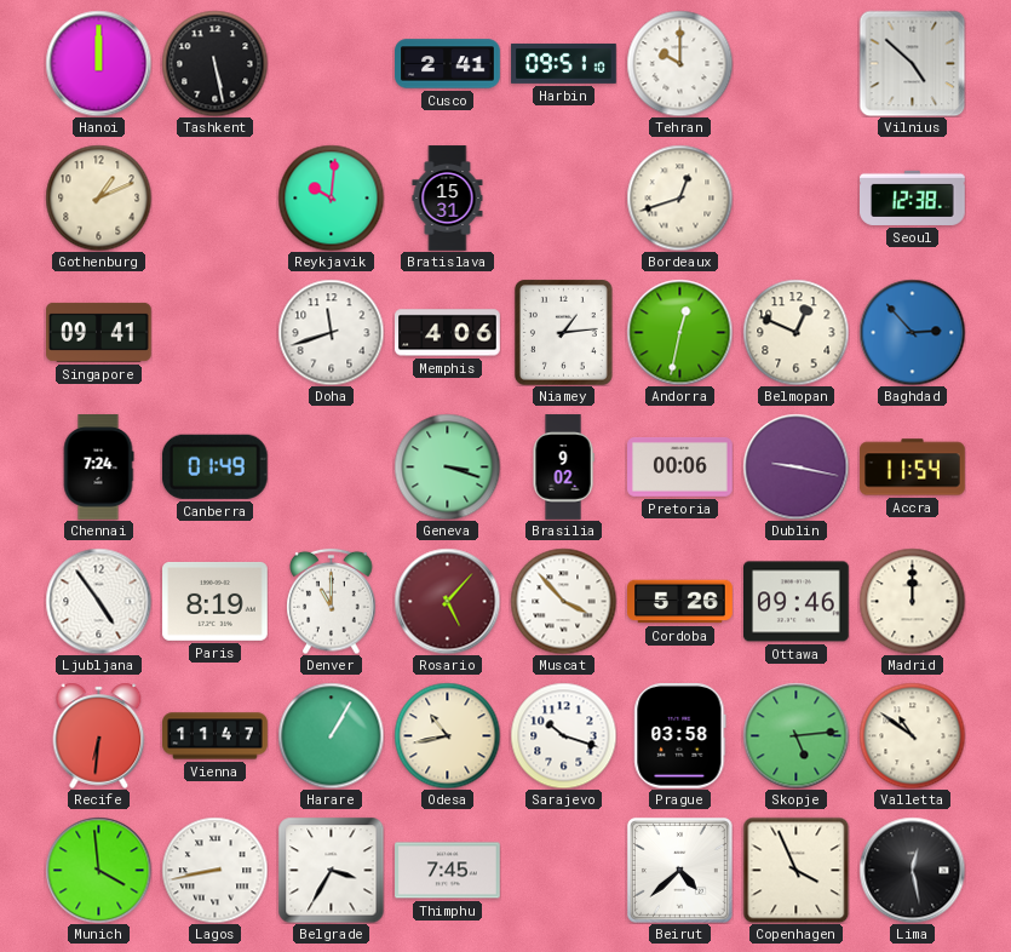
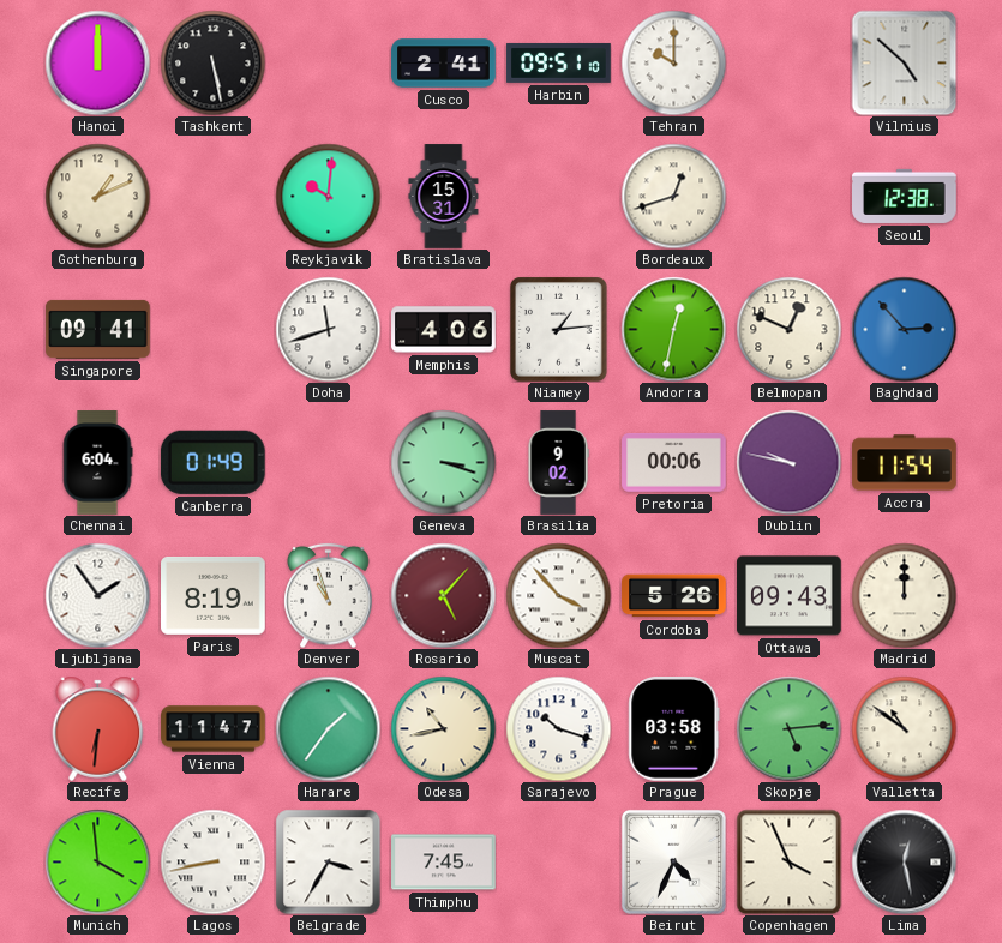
Chennai: 7:24 -> 6:04 (97, 463)
Dublin: 9:17 -> 9:47 (788, 462)
Ljubljana: 4:54 -> 1:54 (97, 595)
Denver: 11:00 -> 10:57 (329, 595)
Ottawa: 09:46 -> 09:43 (790, 596)
Harare: 1:05 -> 1:36 (328, 728)
Beirut: 4:38 -> 4:34 (673, 861)
